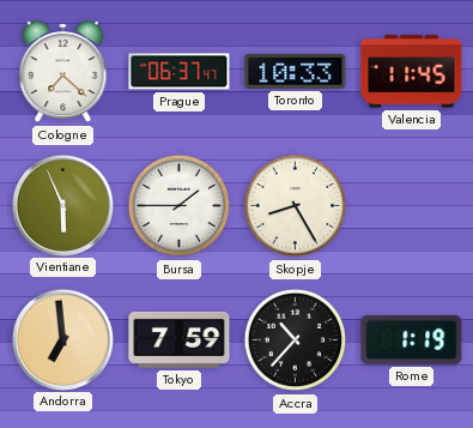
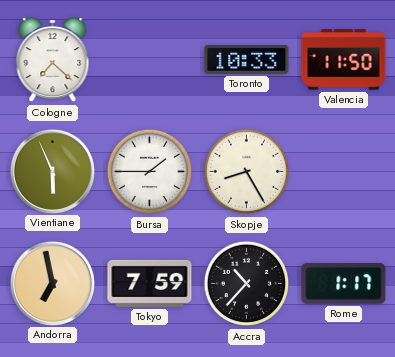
Prague: 06:37 -> none (180, 72)
Valencia: 11:45 -> 11:50 (344, 60)
Andorra: 6:59 -> 6:58 (52, 283)
Rome: 1:19 -> 1:17 (344, 284)
